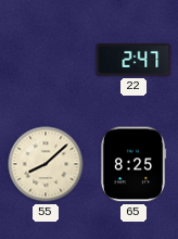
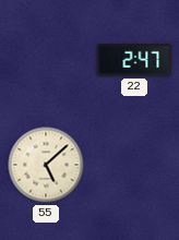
55: 8:08 -> 5:08 (46, 165)
65: 8:25 -> none (133, 164)
